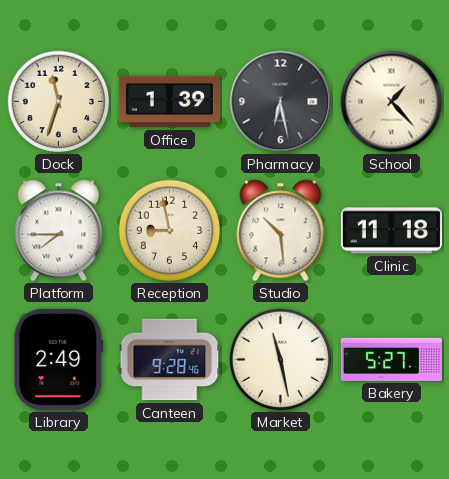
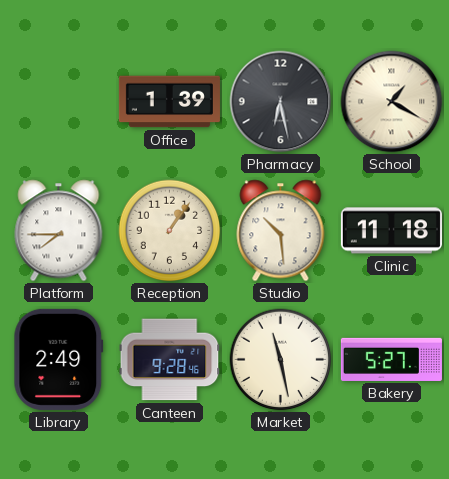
Dock: 11:33 -> none (59, 102)
School: 1:23 -> 1:20 (392, 102)
Reception: 8:58 -> 1:06 (170, 231)
